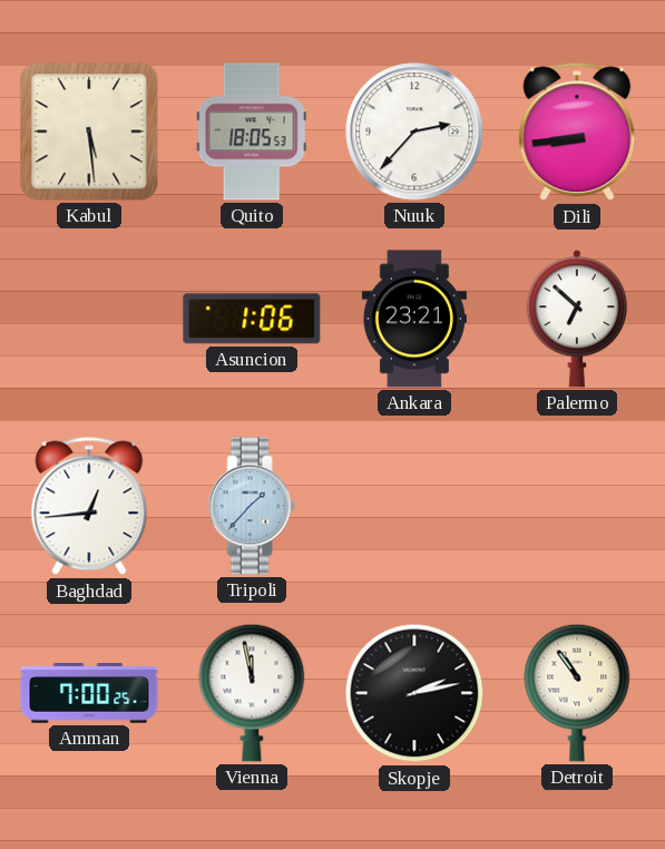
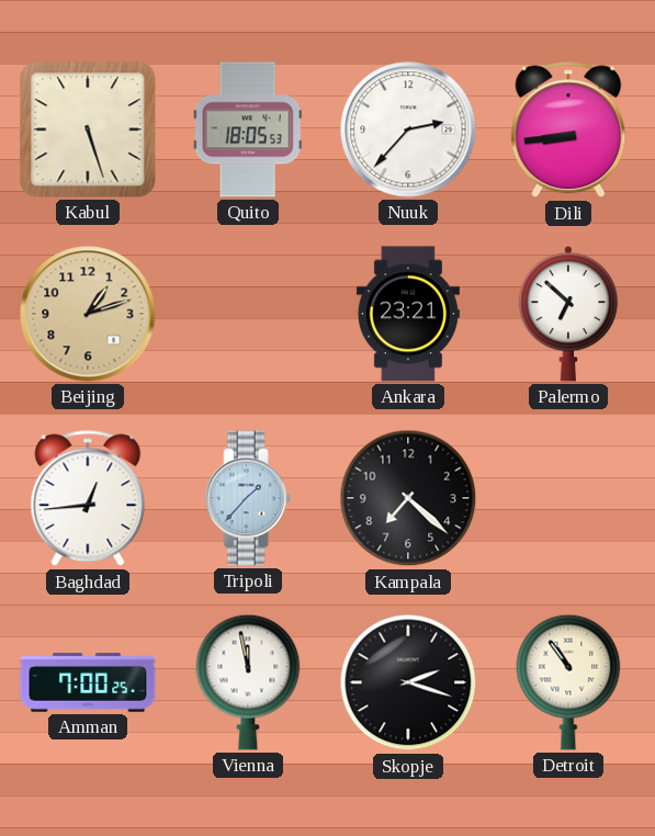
Kabul: 5:29 -> 5:27 (88, 129)
Beijing: none -> 1:12 (88, 314)
Asuncion: 1:06 -> none (252, 319)
Kampala: none -> 7:22 (408, 498)
Skopje: 2:13 -> 2:18 (408, 682)
